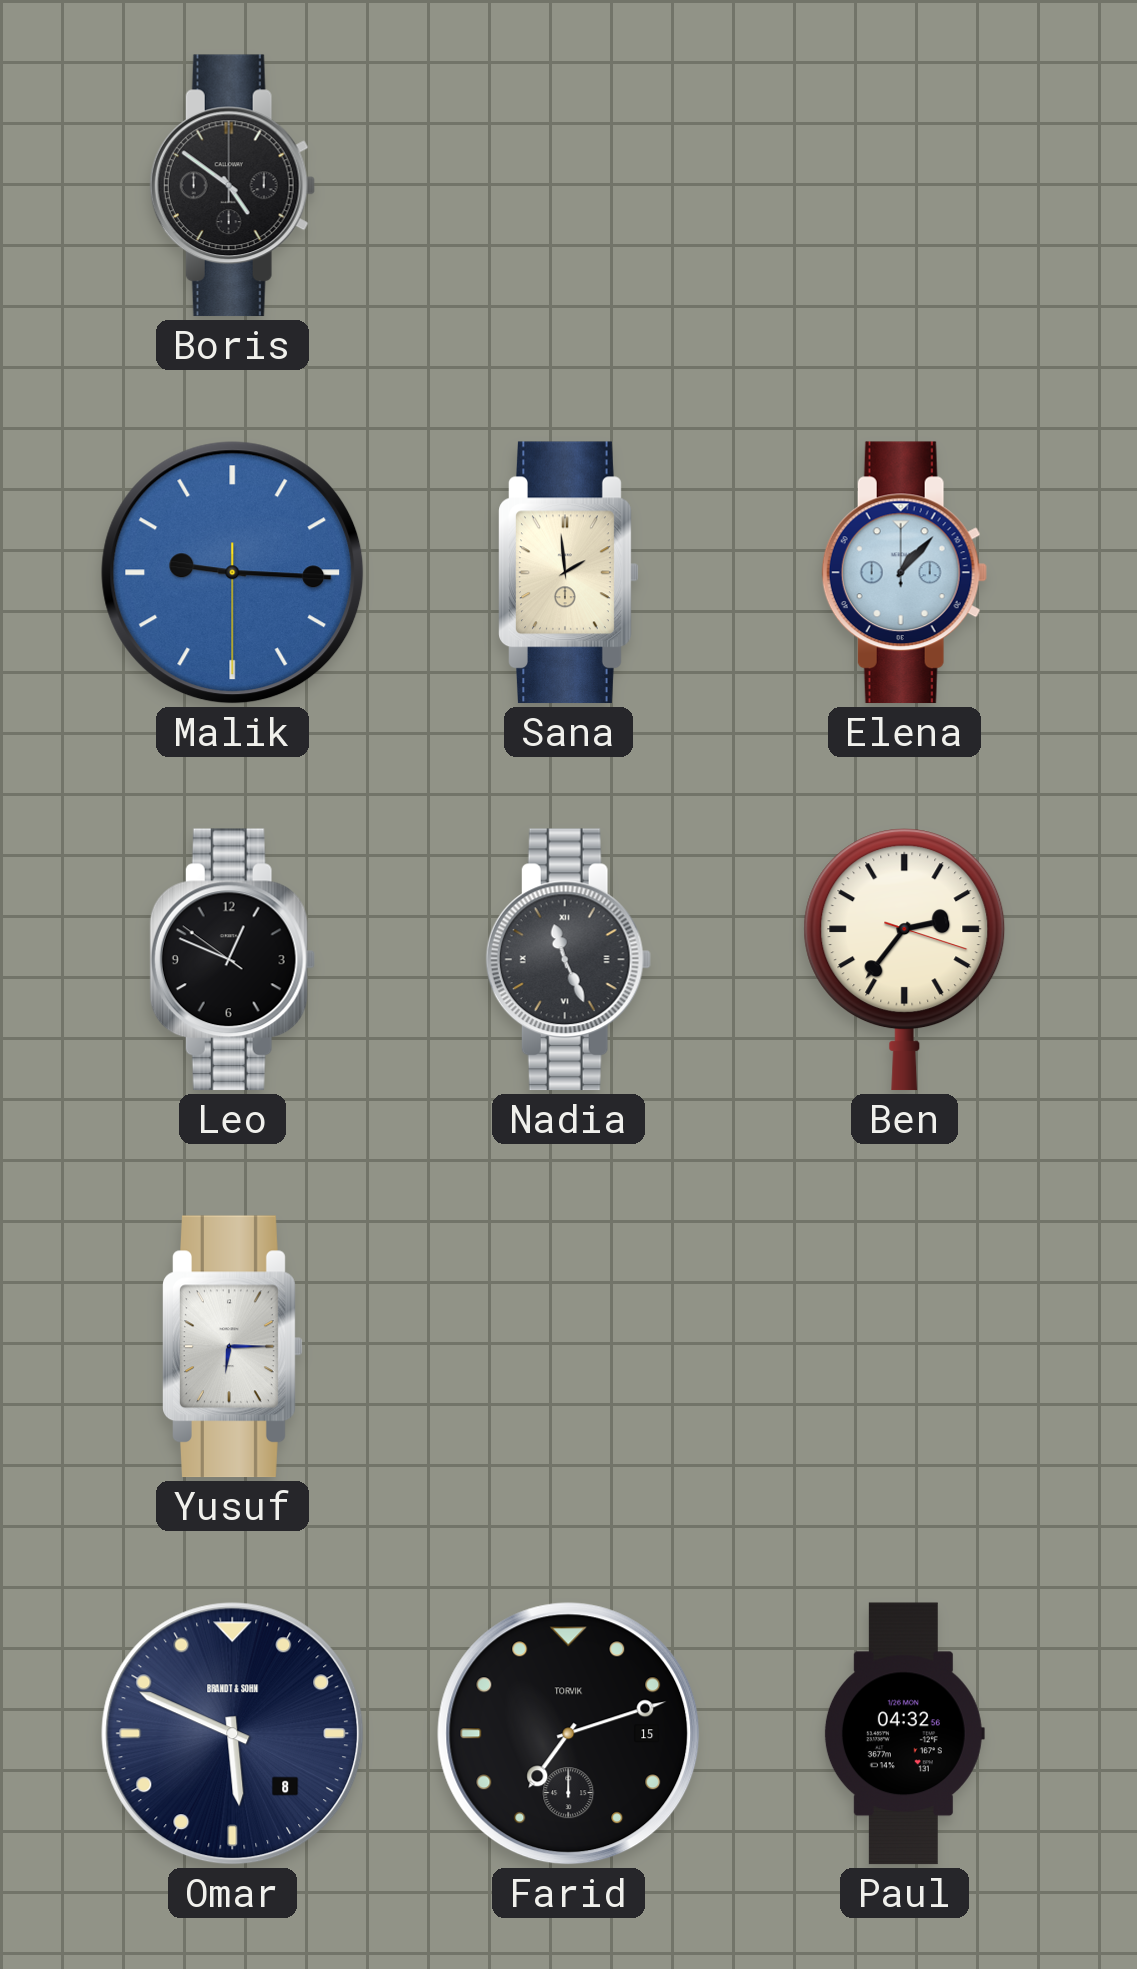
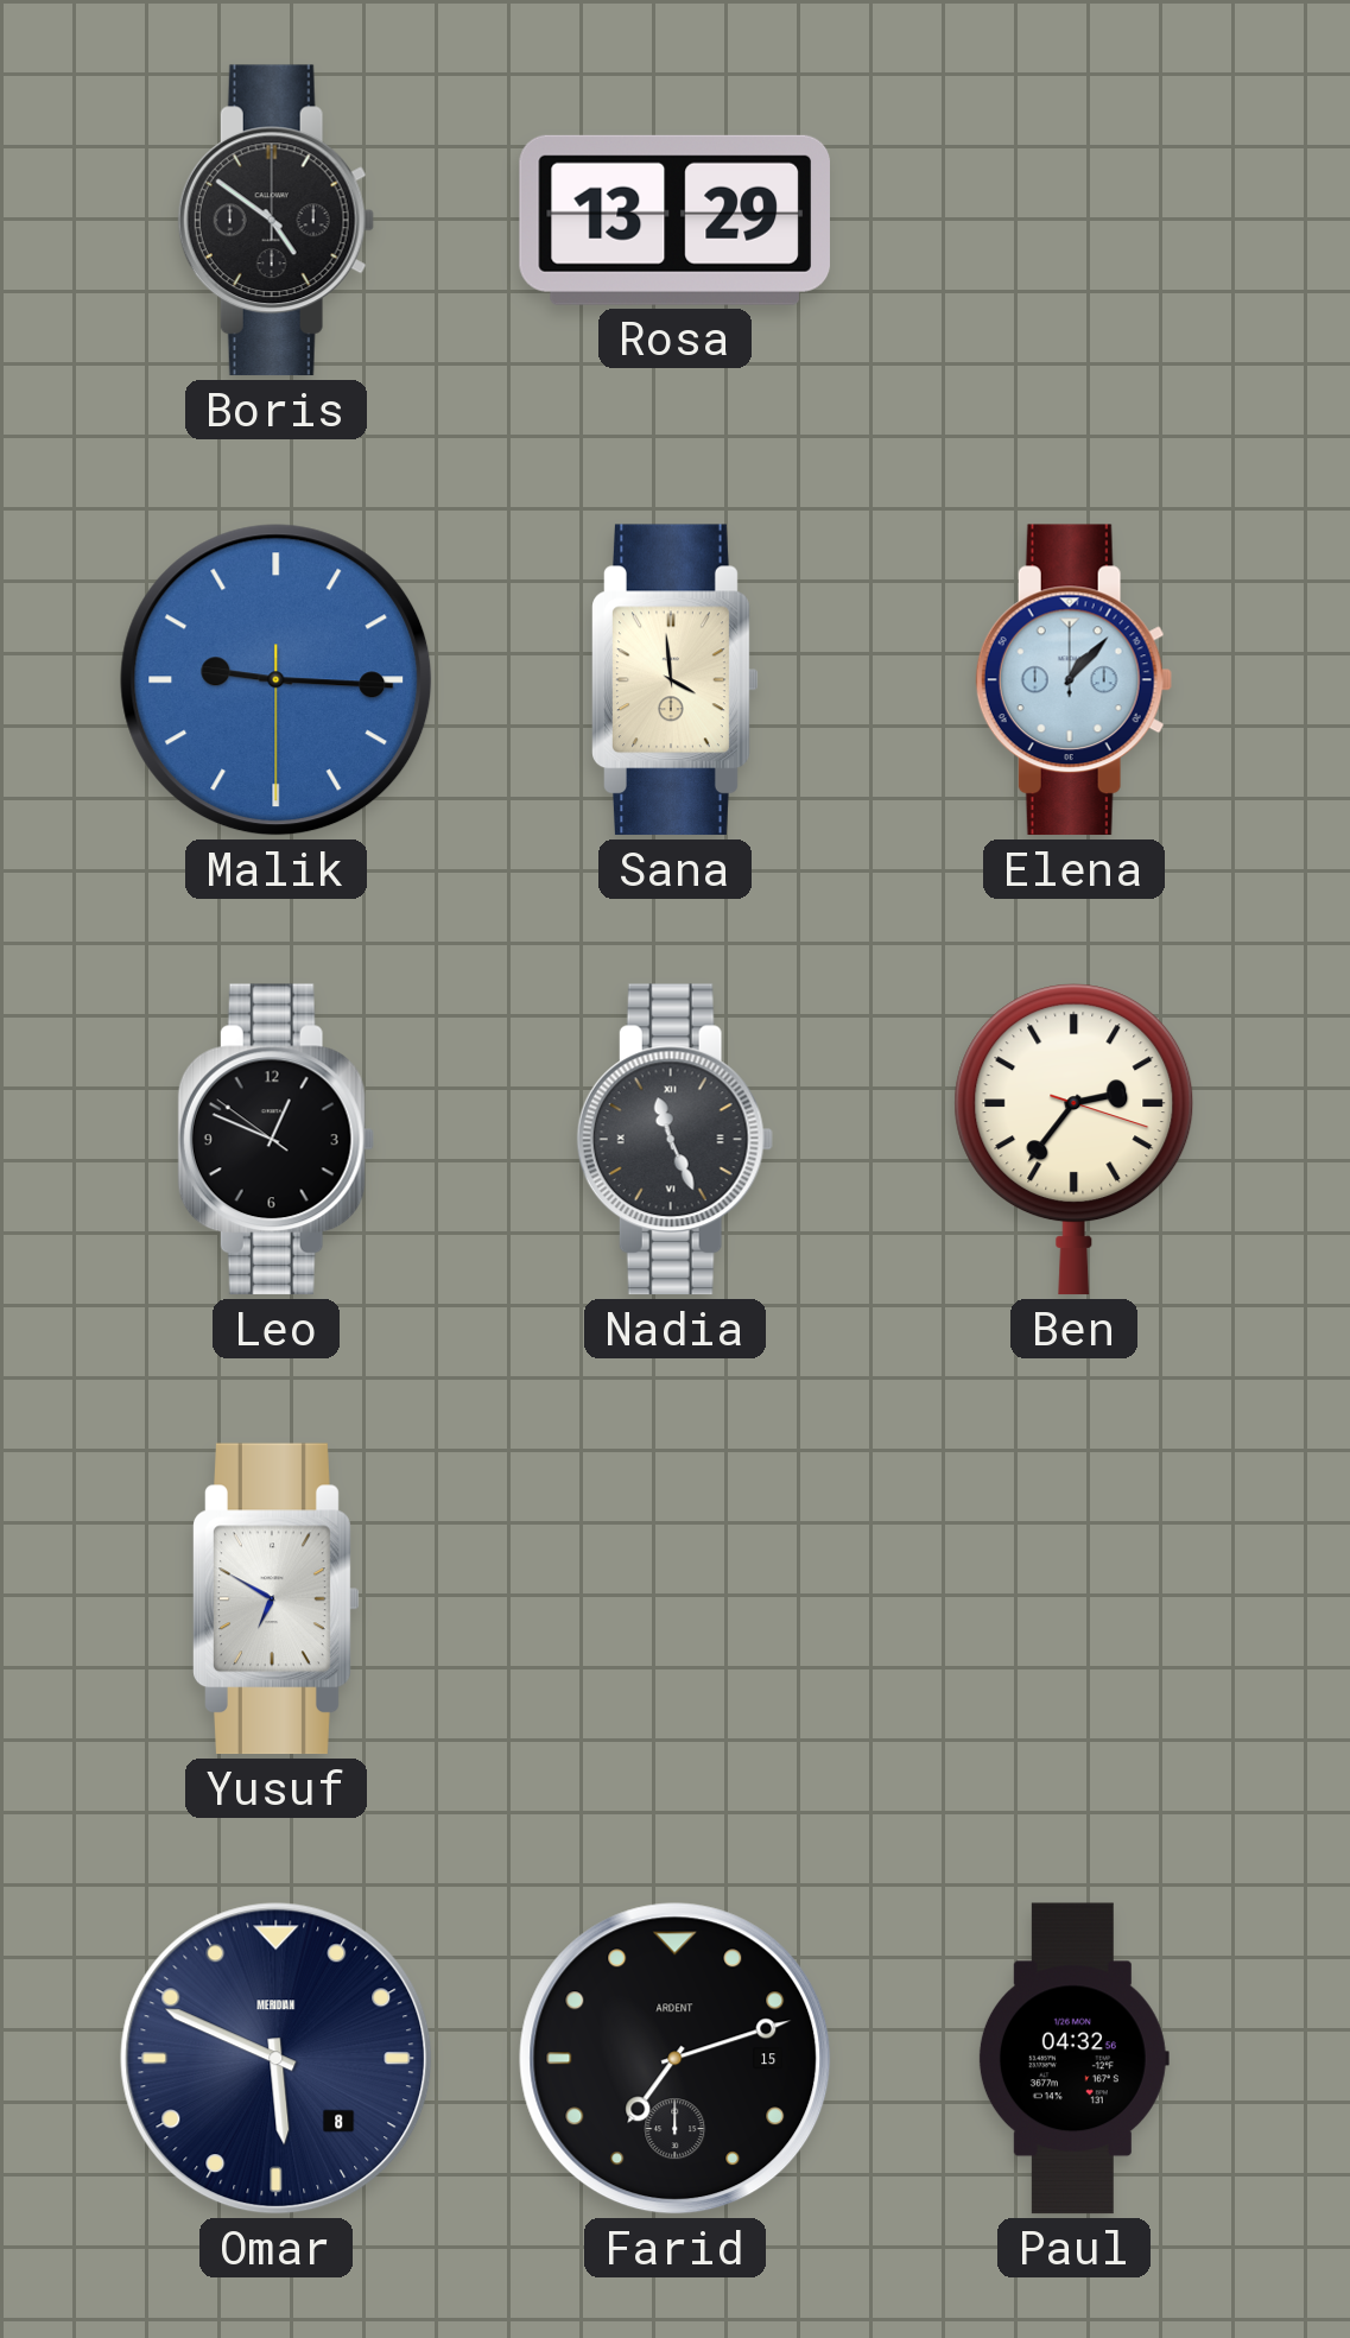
Rosa: none -> 13:29 (674, 220)
Sana: 1:59 -> 3:59 (676, 680)
Yusuf: 6:15 -> 6:50 (277, 1599)
Omar brand: BRANDT & SOHN -> MERIDIAN (277, 2059)
Farid brand: TORVIK -> ARDENT (676, 2059)
